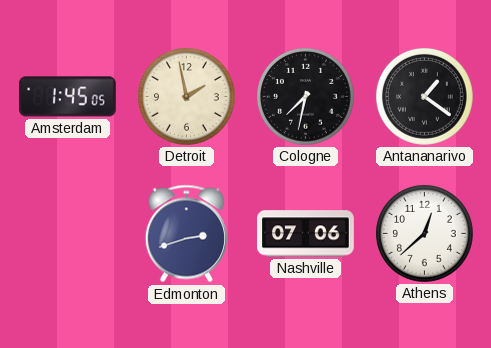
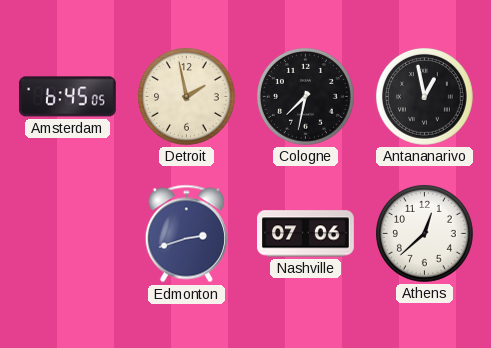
Amsterdam: 1:45 -> 6:45 (67, 97)
Antananarivo: 1:21 -> 12:58 (424, 96)
